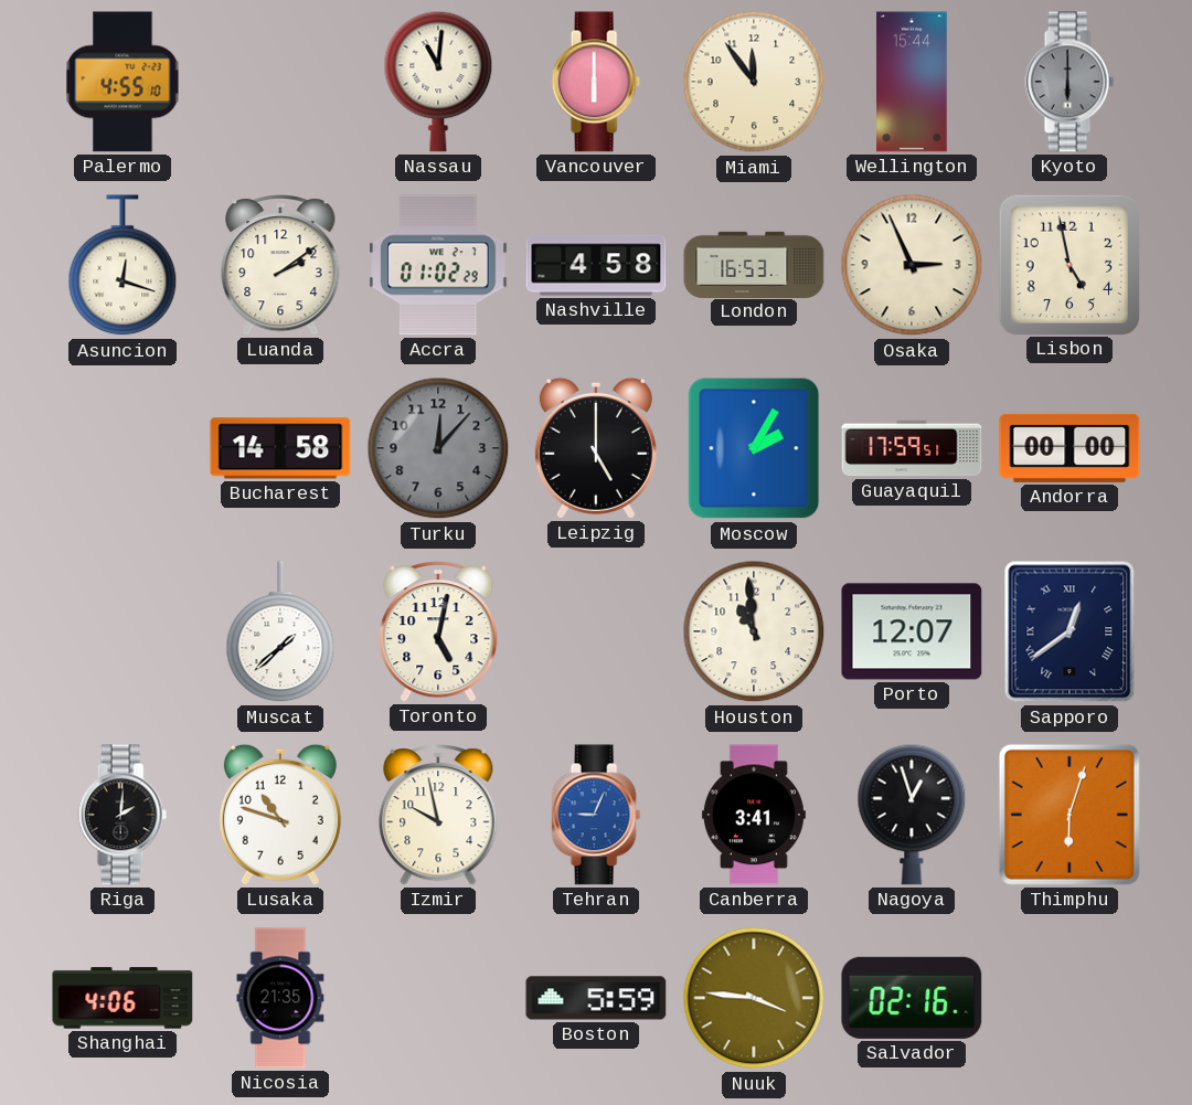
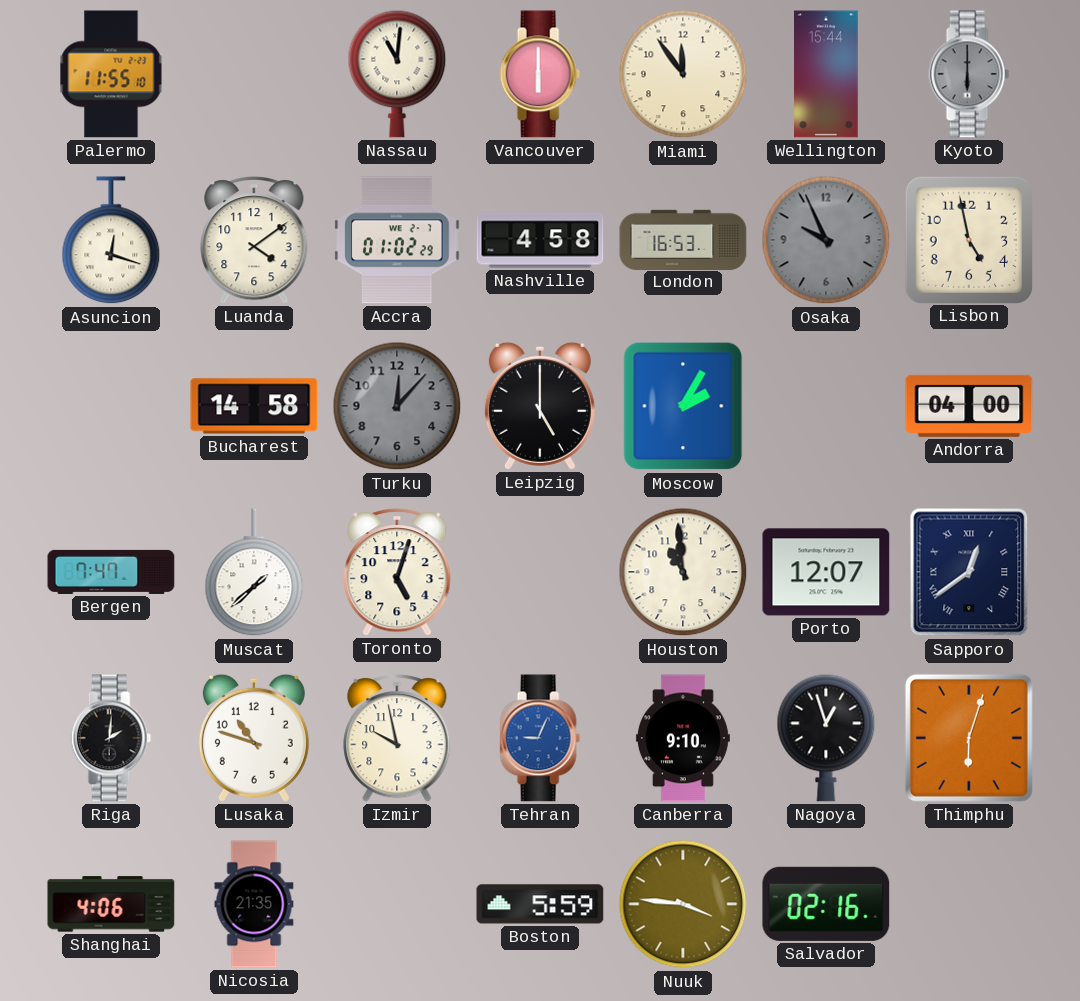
Palermo: 4:55 -> 11:55 (111, 74)
Luanda: 2:09 -> 4:09 (254, 240)
Osaka: 2:56 -> 9:56 (826, 240)
Osaka dial: cream -> grey (826, 240)
Guayaquil: 17:59 -> none (912, 448)
Andorra: 00:00 -> 04:00 (969, 406)
Bergen: none -> 7:47 (111, 572)
Toronto: 5:02 -> 5:03 (397, 572)
Canberra: 3:41 -> 9:10 (683, 738)
